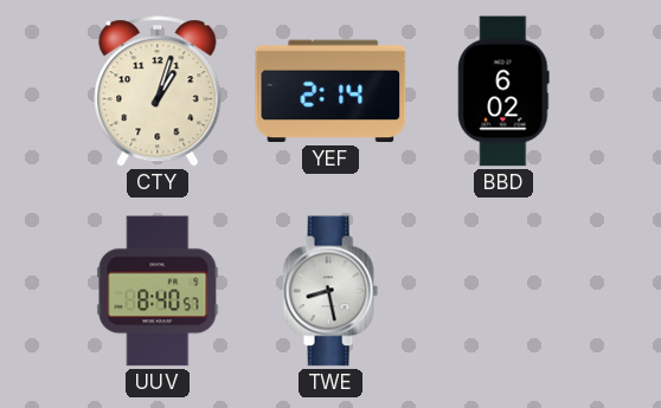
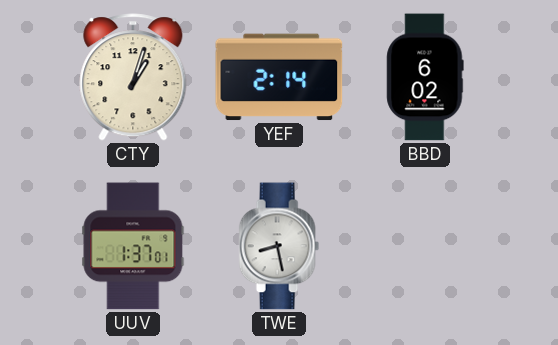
UUV: 8:40 -> 1:37 (133, 246)
